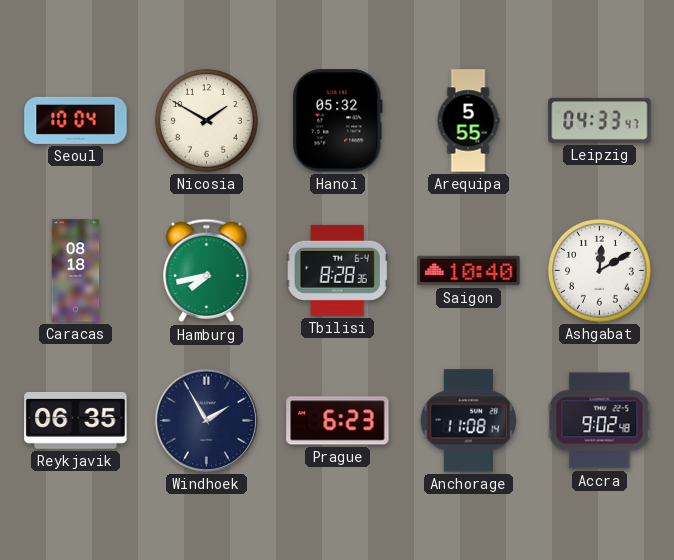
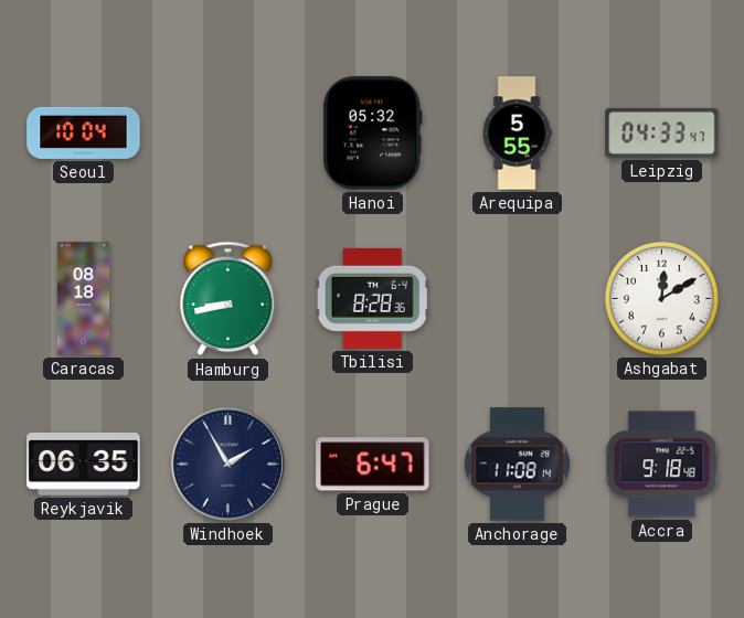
Nicosia: 1:50 -> none (206, 120)
Hamburg: 7:43 -> 8:43 (228, 299)
Saigon: 10:40 -> none (469, 271)
Prague: 6:23 -> 6:47 (373, 465)
Accra: 9:02 -> 9:18 (662, 465)
